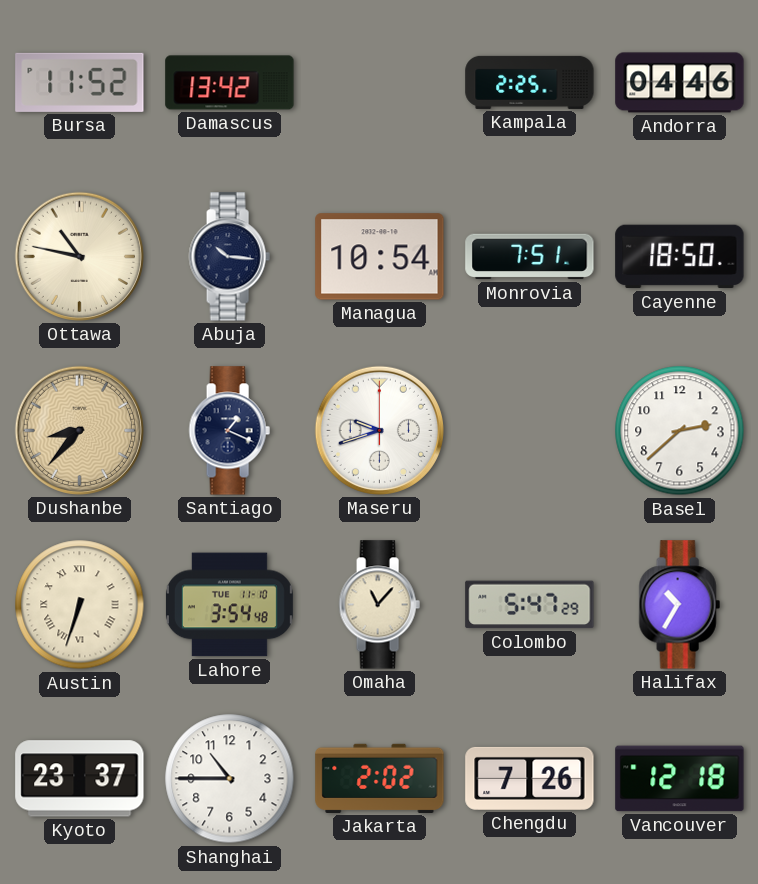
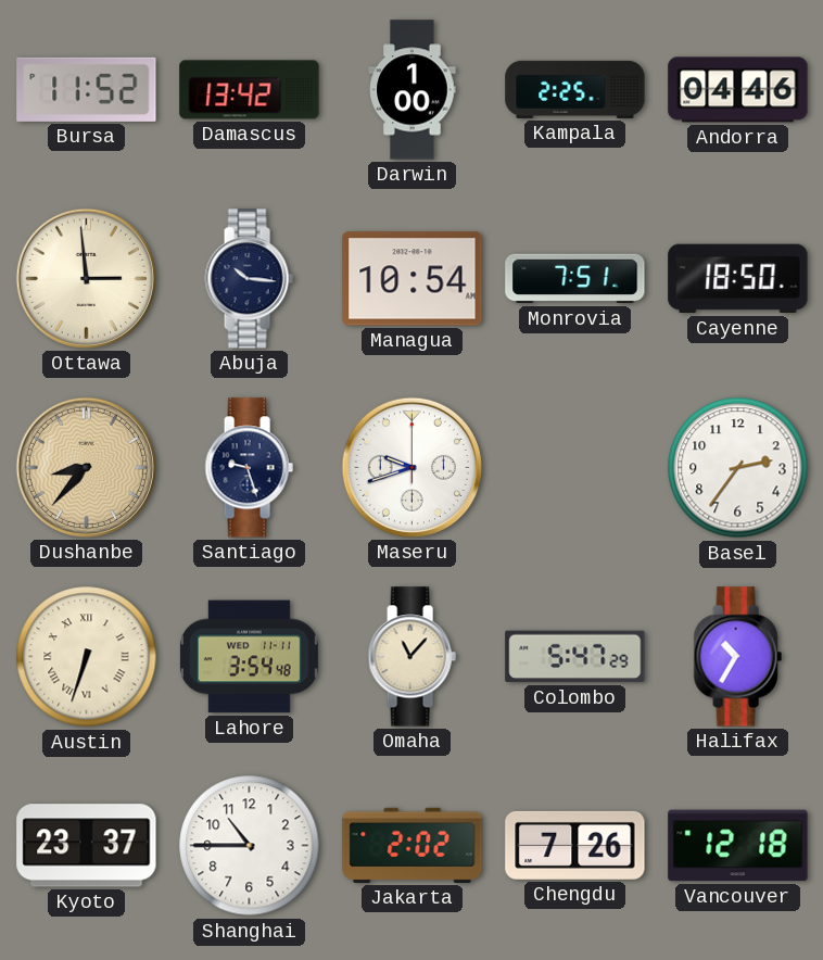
Darwin: none -> 1:00 (413, 90)
Ottawa: 10:47 -> 2:59 (86, 278)
Santiago: 1:19 -> 9:27 (249, 468)
Basel: 2:38 -> 2:36 (738, 468)
Lahore date: TUE 11-10 -> WED 11-11 (249, 657)
